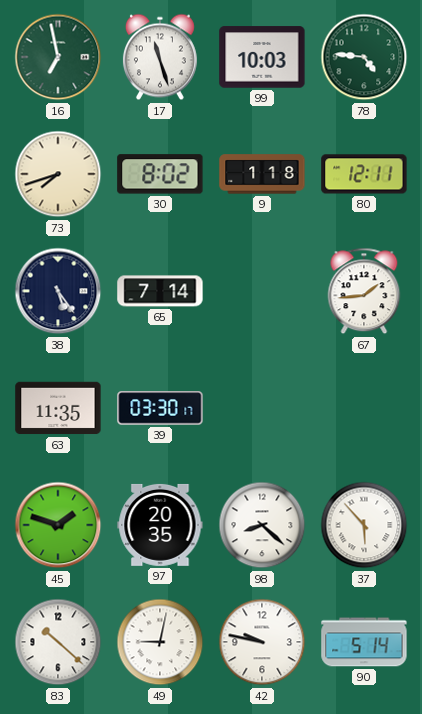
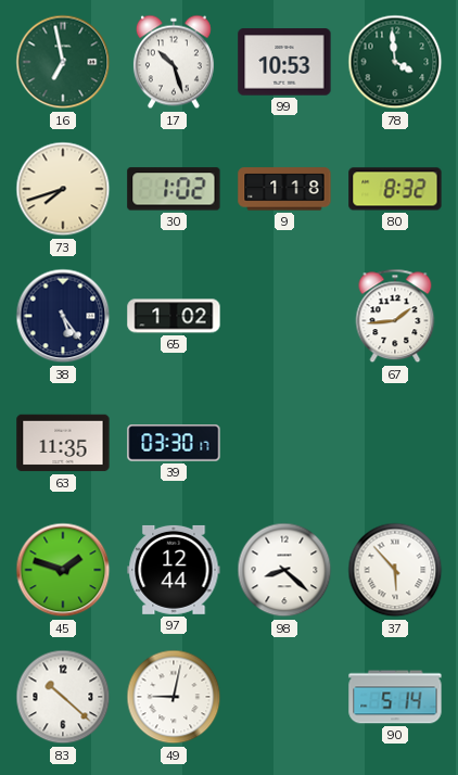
17: 11:27 -> 10:27 (174, 62)
99: 10:03 -> 10:53 (284, 62)
78: 4:46 -> 3:59 (395, 62)
30: 8:02 -> 1:02 (174, 189)
80: 12:11 -> 8:32 (395, 189)
65: 7:14 -> 1:02 (174, 316)
97: 20:35 -> 12:44 (174, 570)
42: 9:47 -> none (262, 642)
